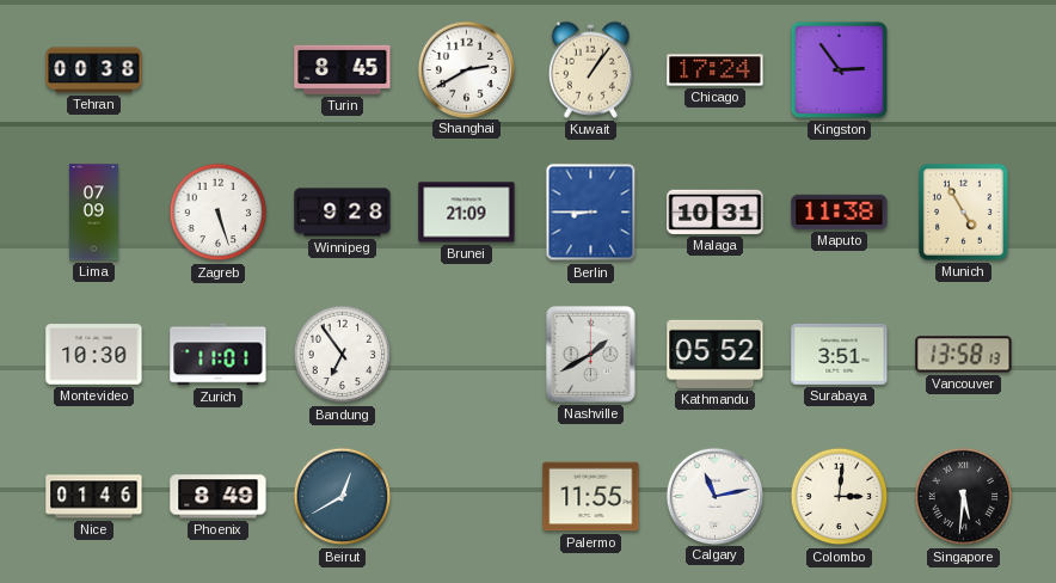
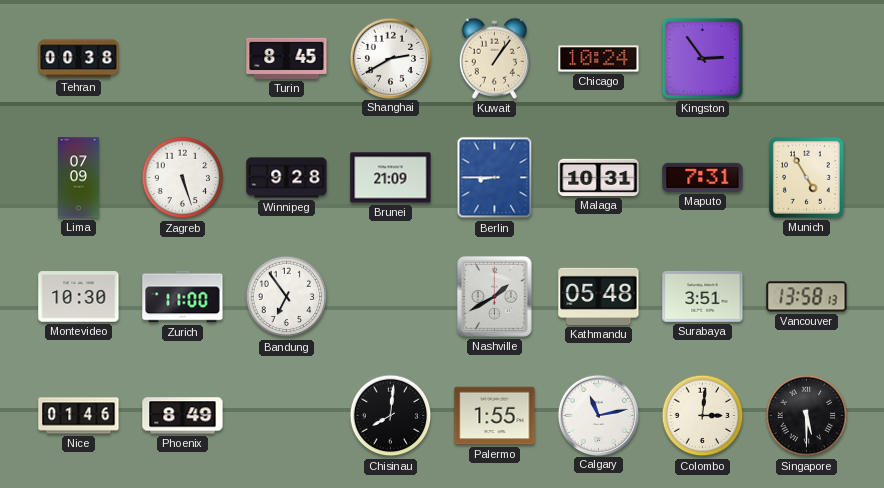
Chicago: 17:24 -> 10:24 (599, 59)
Maputo: 11:38 -> 7:31 (703, 177)
Zurich: 11:01 -> 11:00 (183, 297)
Kathmandu: 05:52 -> 05:48 (599, 296)
Beirut: 12:40 -> none (343, 497)
Chisinau: none -> 8:01 (391, 416)
Palermo: 11:55 -> 1:55 (495, 416)
Singapore: 5:31 -> 5:30 (807, 416)
